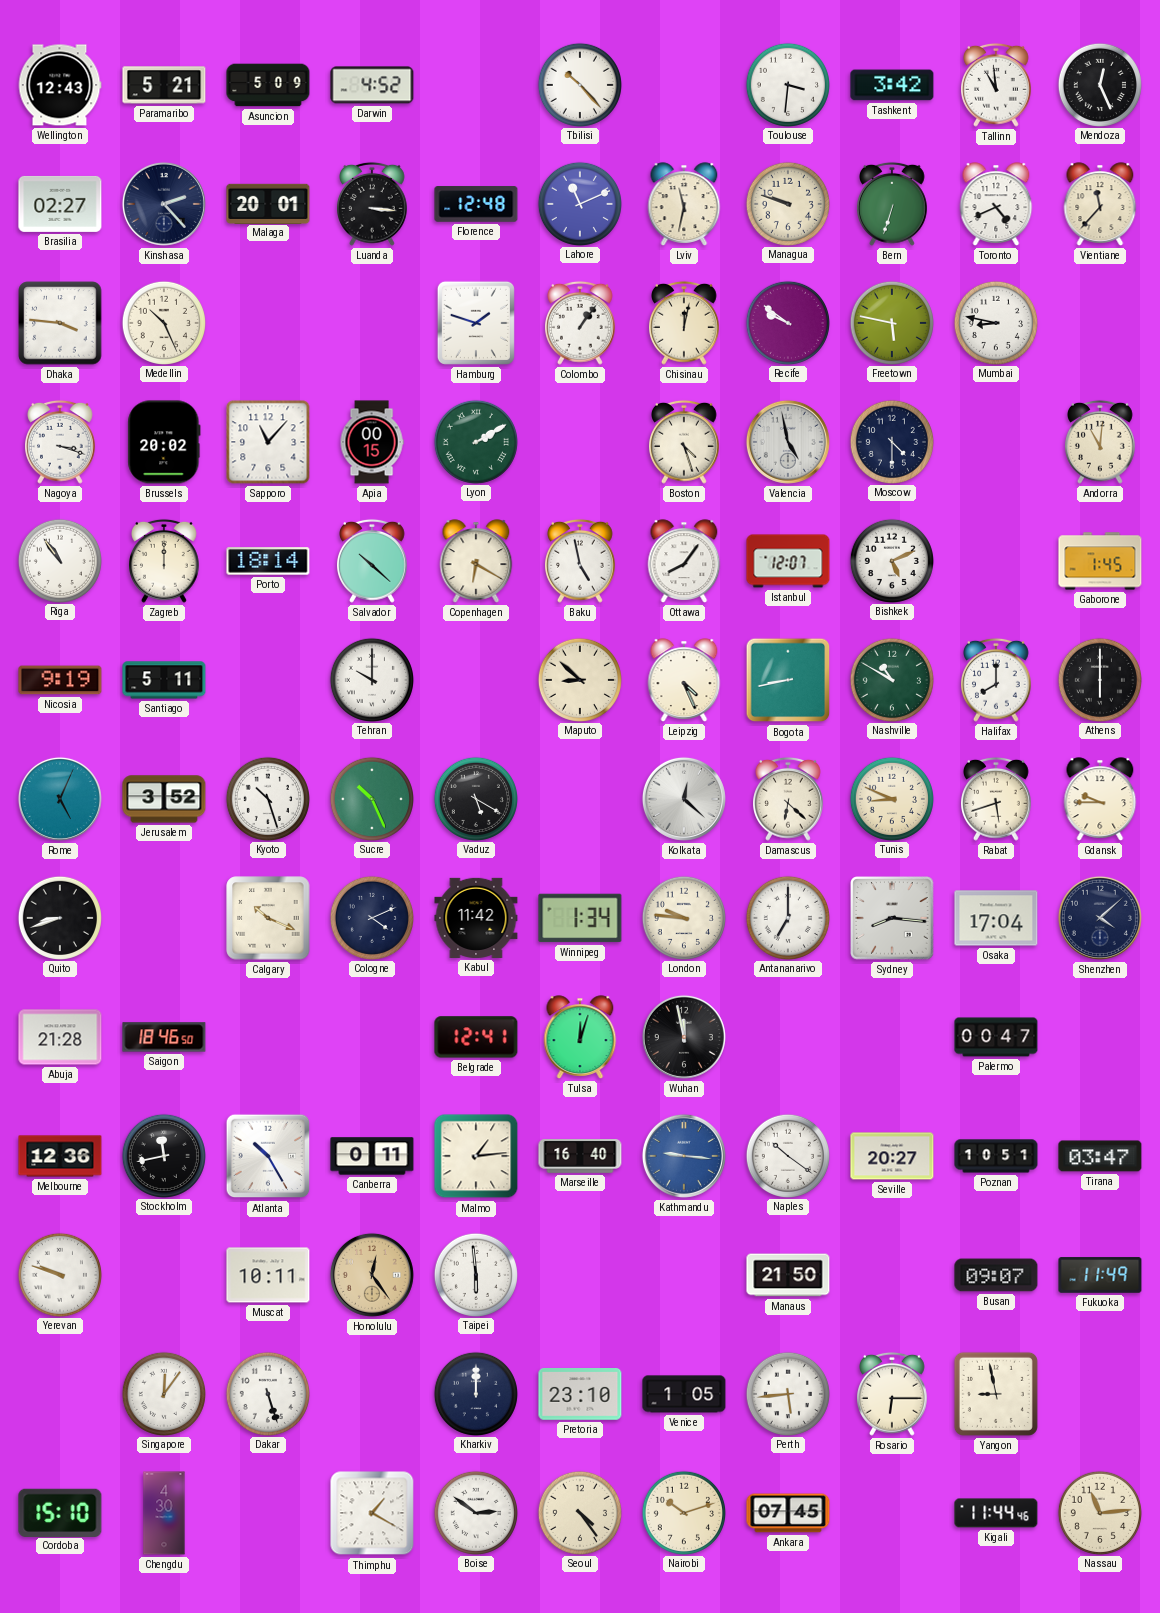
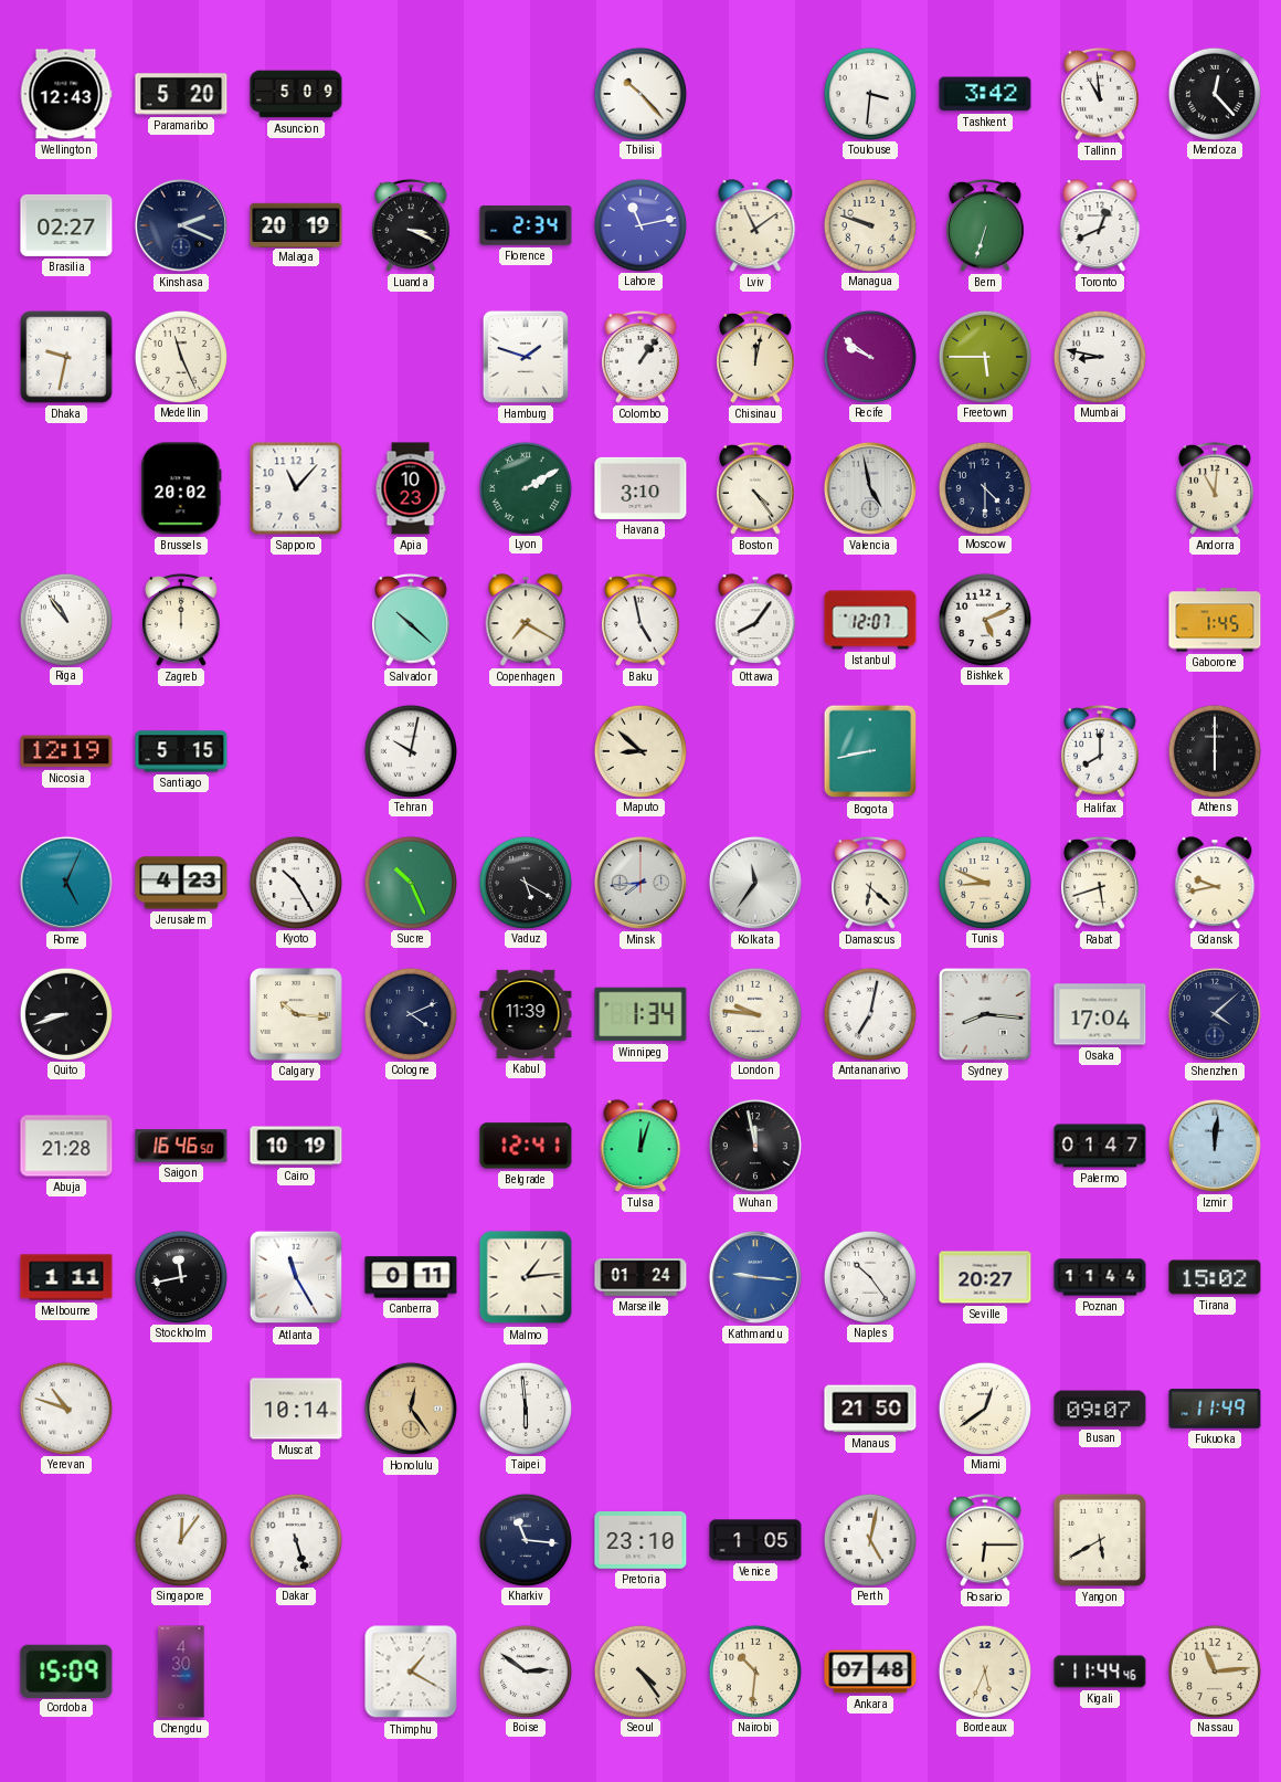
Paramaribo: 5:21 -> 5:20 (181, 94)
Darwin: 4:52 -> none (372, 85)
Mendoza: 12:26 -> 12:23 (1214, 93)
Kinshasa: 2:23 -> 2:19 (181, 225)
Malaga: 20:01 -> 20:19 (296, 224)
Luanda: 3:16 -> 3:19 (412, 225)
Florence: 12:48 -> 2:34 (526, 225)
Lahore: 11:11 -> 11:13 (639, 224)
Lviv: 11:32 -> 11:09 (755, 225)
Toronto: 4:41 -> 12:41 (1100, 225)
Vientiane: 11:37 -> none (1100, 204)
Dhaka: 3:46 -> 9:32 (66, 357)
Medellin: 10:26 -> 11:26 (180, 356)
Freetown: 5:47 -> 5:45 (984, 356)
Nagoya: 3:18 -> none (61, 442)
Apia: 00:15 -> 10:23 (411, 488)
Havana: none -> 3:10 (640, 488)
Boston: 4:27 -> 4:24 (756, 488)
Porto: 18:14 -> none (268, 561)
Copenhagen: 6:20 -> 7:20 (526, 620)
Nicosia: 9:19 -> 12:19 (66, 751)
Santiago: 5:11 -> 5:15 (181, 751)
Tehran: 10:00 -> 10:02 (410, 750)
Leipzig: 4:26 -> none (684, 680)
Nashville: 10:50 -> none (891, 679)
Jerusalem: 3:52 -> 4:23 (181, 883)
Kyoto: 10:27 -> 10:25 (295, 882)
Minsk: none -> 7:44 (640, 883)
Kolkata: 12:22 -> 11:36 (755, 883)
Gdansk: 9:45 -> 9:43 (1215, 883)
Calgary: 10:19 -> 10:16 (296, 1014)
Kabul: 11:42 -> 11:39 (526, 1014)
Antananarivo: 7:00 -> 7:02 (869, 1013)
Saigon: 18:46 -> 16:46 (181, 1146)
Cairo: none -> 10:19 (296, 1146)
Palermo: 00:47 -> 01:47 (1100, 1146)
Izmir: none -> 12:01 (1215, 1146)
Melbourne: 12:36 -> 1:11 (66, 1277)
Atlanta: 10:25 -> 11:25 (296, 1277)
Marseille: 16:40 -> 01:24 (640, 1278)
Naples: 10:21 -> 10:24 (869, 1276)
Poznan: 10:51 -> 11:44 (1100, 1277)
Tirana: 03:47 -> 15:02 (1215, 1277)
Yerevan: 9:48 -> 10:48 (65, 1407)
Muscat: 10:11 -> 10:14 (296, 1409)
Miami: none -> 12:39 (984, 1407)
Kharkiv: 12:00 -> 11:16 (525, 1539)
Perth: 5:44 -> 5:02 (869, 1539)
Yangon: 8:58 -> 5:40 (1100, 1540)
Cordoba: 15:10 -> 15:09 (66, 1670)
Nairobi: 10:12 -> 10:31 (754, 1670)
Ankara: 07:45 -> 07:48 (870, 1672)
Bordeaux: none -> 5:34 (984, 1670)
